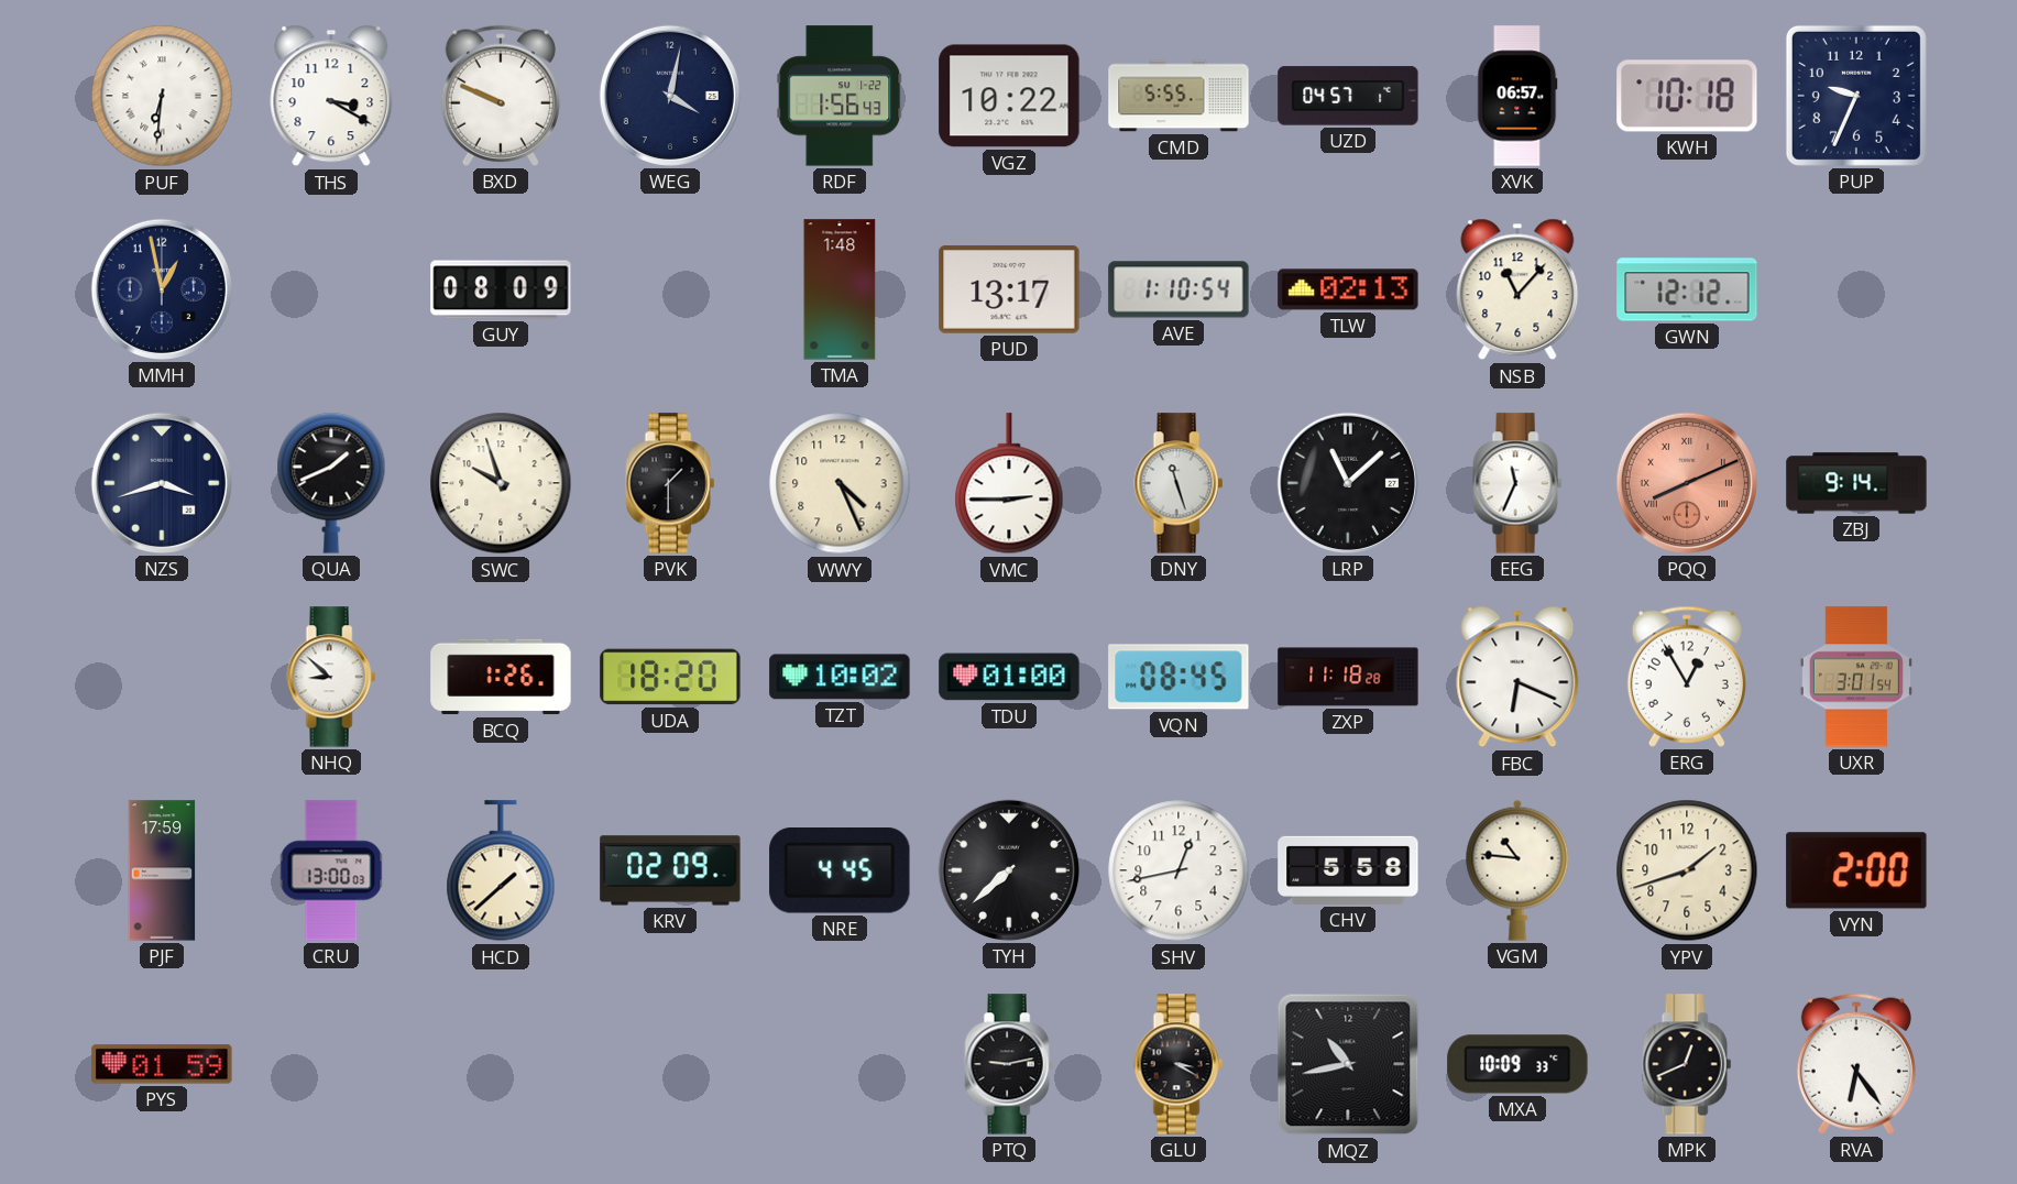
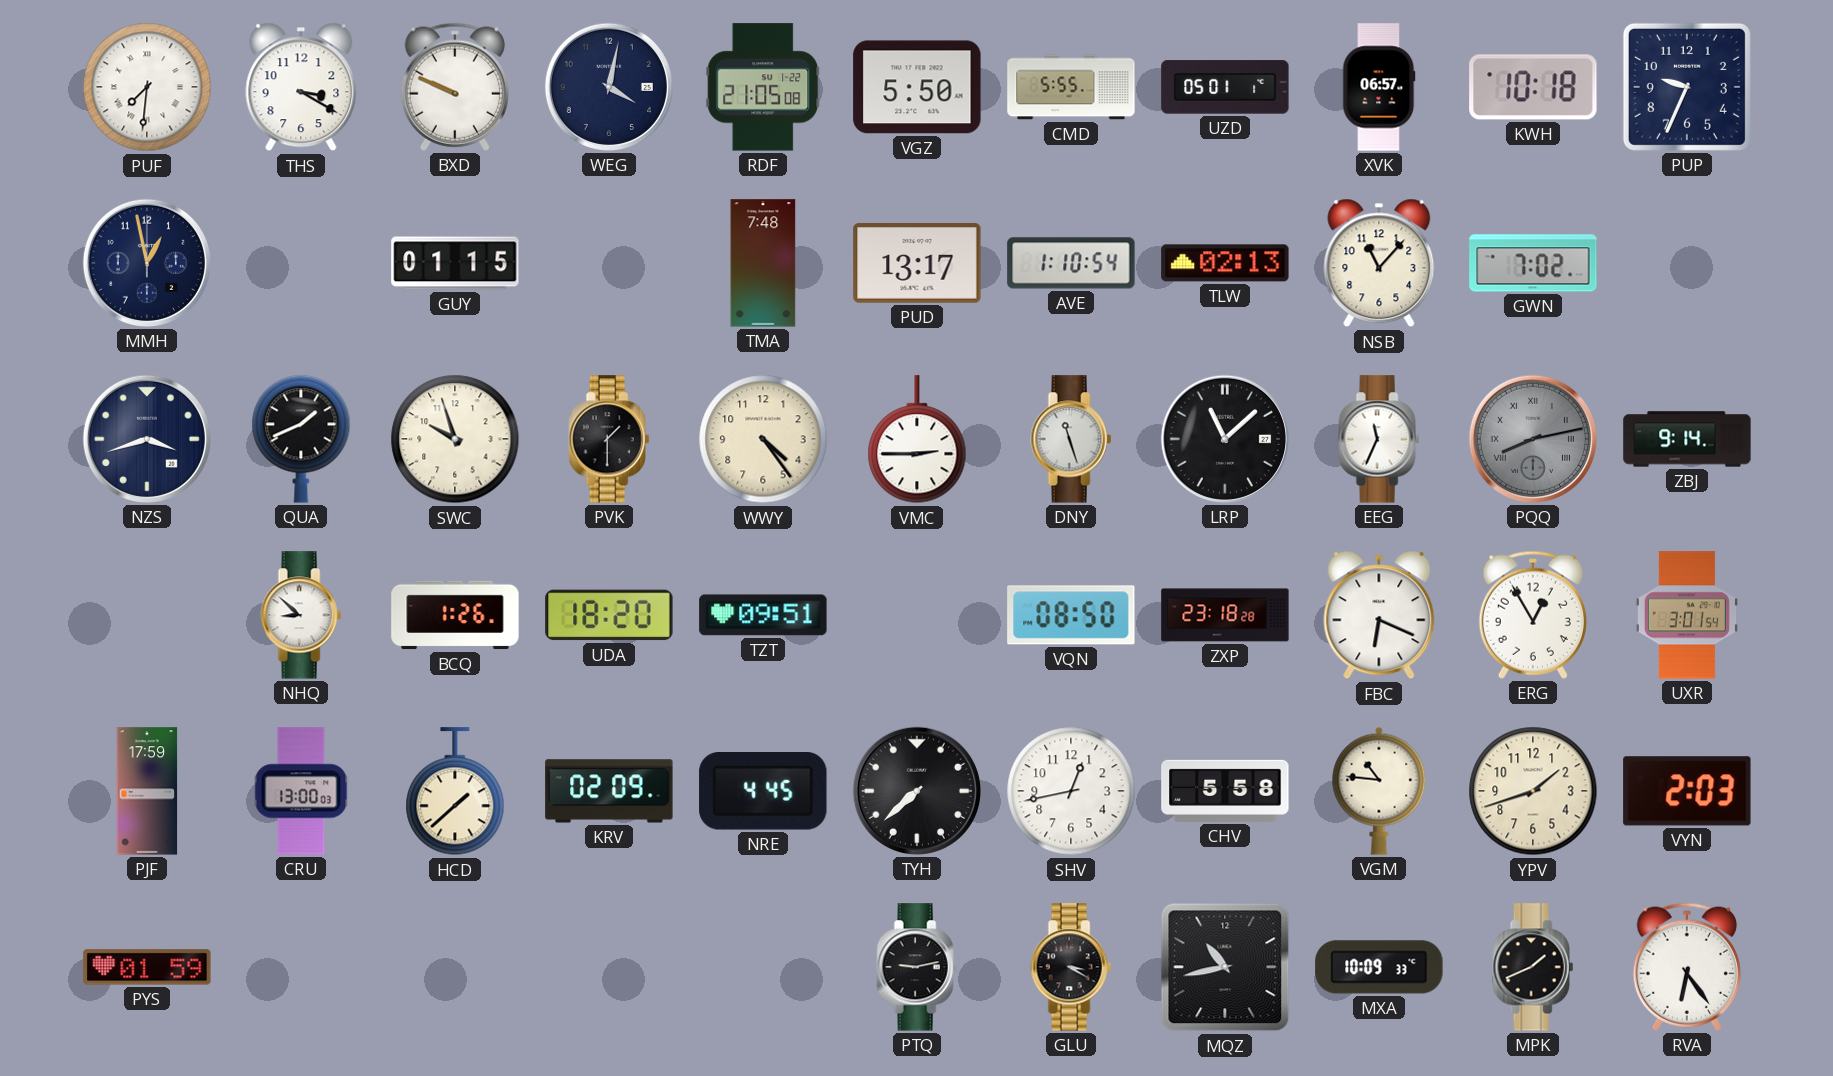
PUF: 6:31 -> 7:31 (147, 87)
RDF: 1:56 -> 21:05 (763, 87)
VGZ: 10:22 -> 5:50 (917, 87)
UZD: 04:57 -> 05:01 (1225, 87)
GUY: 08:09 -> 01:15 (455, 263)
TMA: 1:48 -> 7:48 (763, 263)
GWN: 12:12 -> 7:02 (1533, 263)
WWY: 4:26 -> 4:24 (763, 439)
PQQ: 8:11 -> 8:13 (1533, 439)
PQQ dial: salmon -> grey (1533, 439)
TZT: 10:02 -> 09:51 (763, 615)
TDU: 01:00 -> none (1009, 677)
VQN: 08:45 -> 08:50 (1071, 615)
ZXP: 11:18 -> 23:18 (1225, 615)
VYN: 2:00 -> 2:03 (1687, 791)
MPK: 12:41 -> 1:41 (1533, 967)
